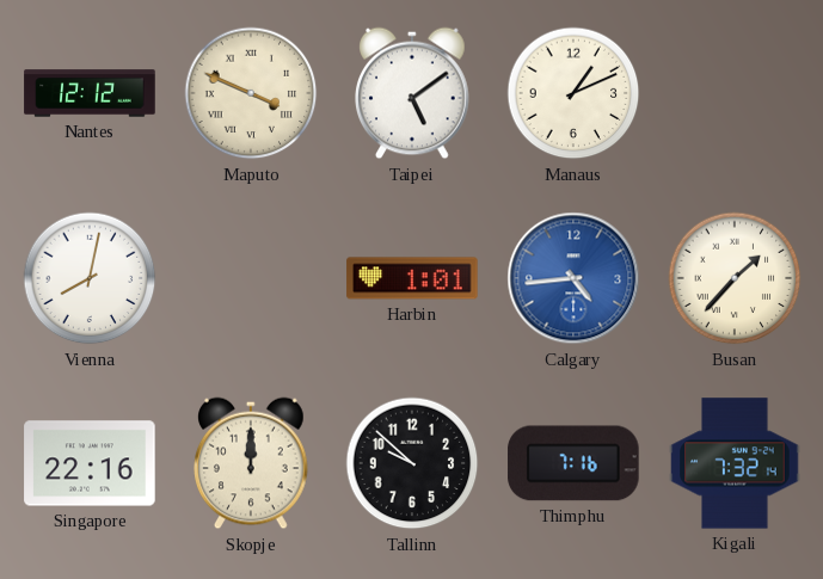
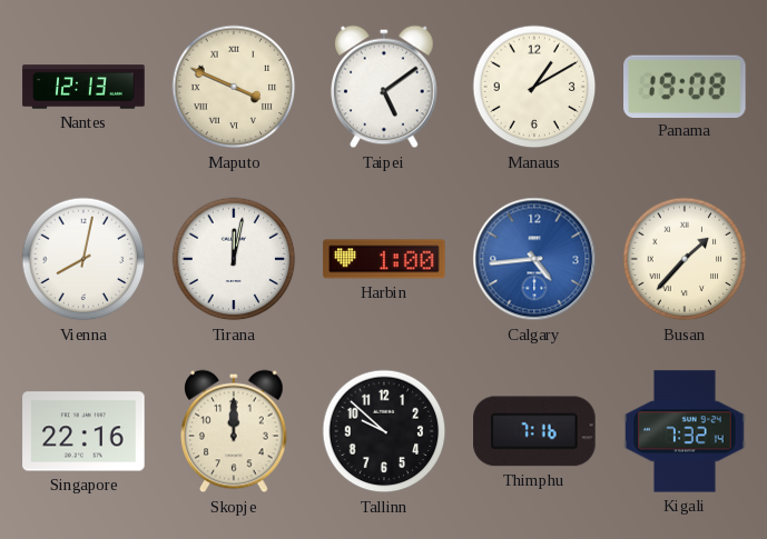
Nantes: 12:12 -> 12:13 (83, 87)
Manaus: 1:11 -> 1:10 (534, 87)
Panama: none -> 19:08 (686, 86)
Tirana: none -> 12:02 (234, 259)
Harbin: 1:01 -> 1:00 (384, 259)
